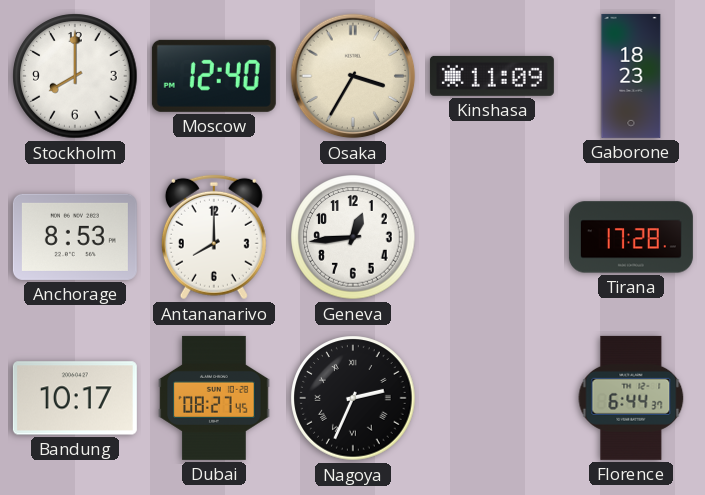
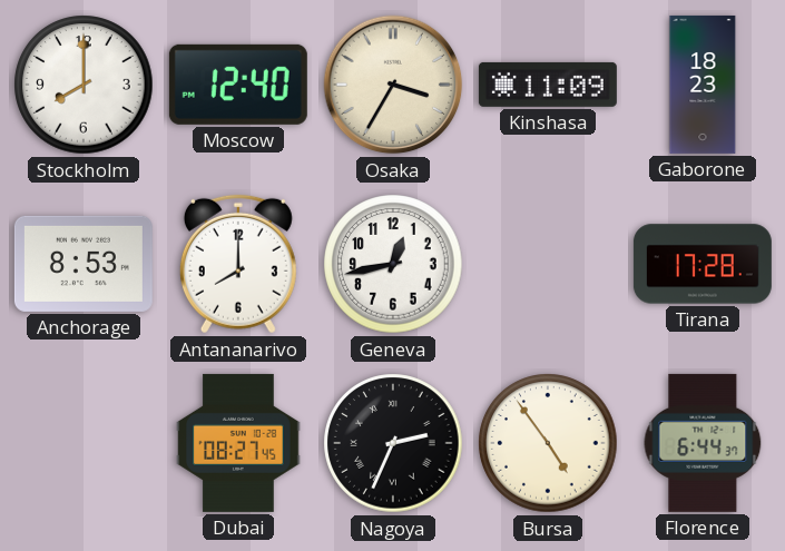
Geneva: 12:44 -> 12:43 (393, 264)
Bandung: 10:17 -> none (75, 398)
Bursa: none -> 4:54 (548, 443)
